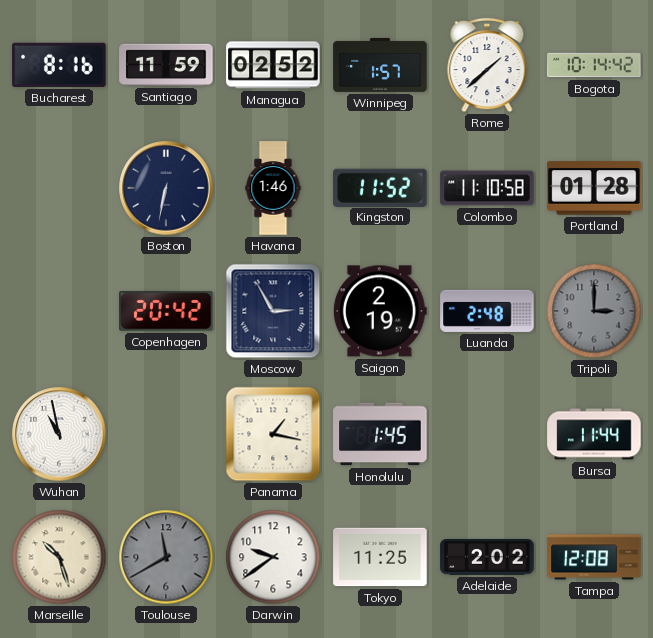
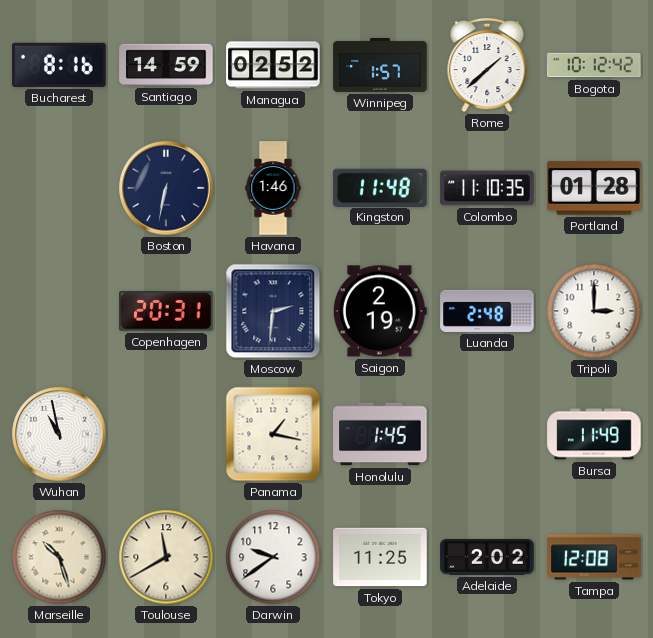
Santiago: 11:59 -> 14:59 (166, 65)
Bogota: 10:14 -> 10:12 (594, 65)
Kingston: 11:52 -> 11:48 (380, 187)
Colombo: 11:10:58 -> 11:10:35 (487, 188)
Copenhagen: 20:42 -> 20:31 (166, 311)
Moscow: 2:55 -> 2:31 (273, 311)
Tripoli dial: grey -> white (594, 311)
Bursa: 11:44 -> 11:49 (594, 434)
Toulouse dial: grey -> cream (166, 557)
